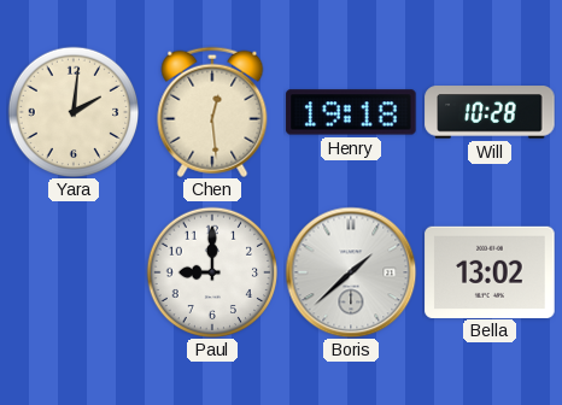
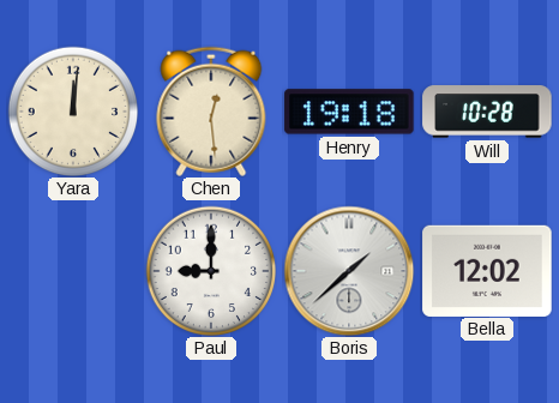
Yara: 2:01 -> 12:01 (73, 112)
Bella: 13:02 -> 12:02 (487, 270)
